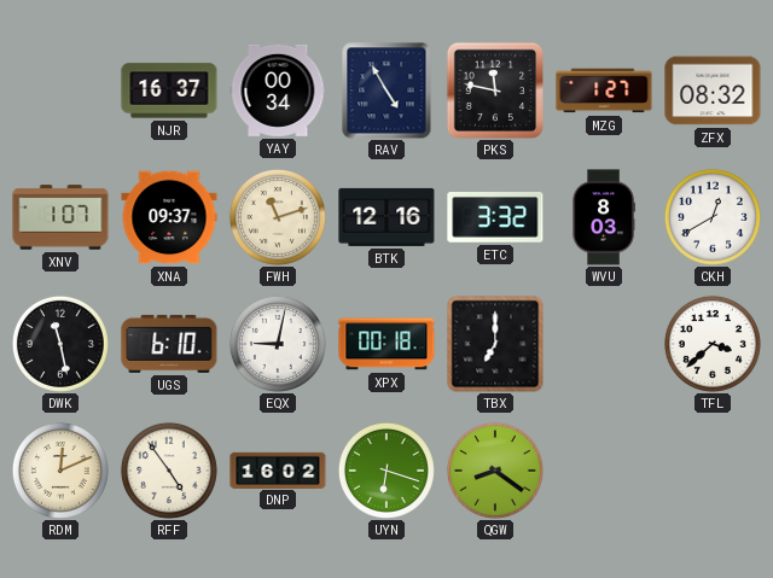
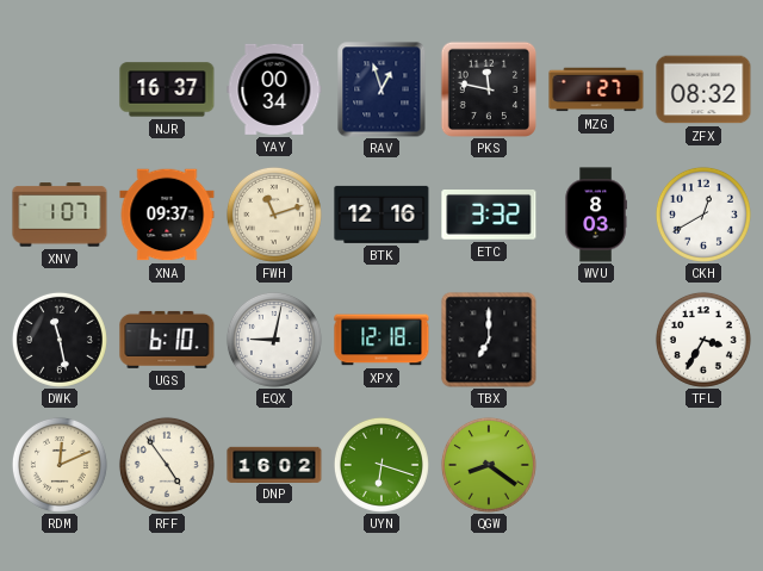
RAV: 4:55 -> 12:57 (381, 89)
XPX: 00:18 -> 12:18 (381, 340)
TFL: 3:38 -> 3:35 (703, 340)
